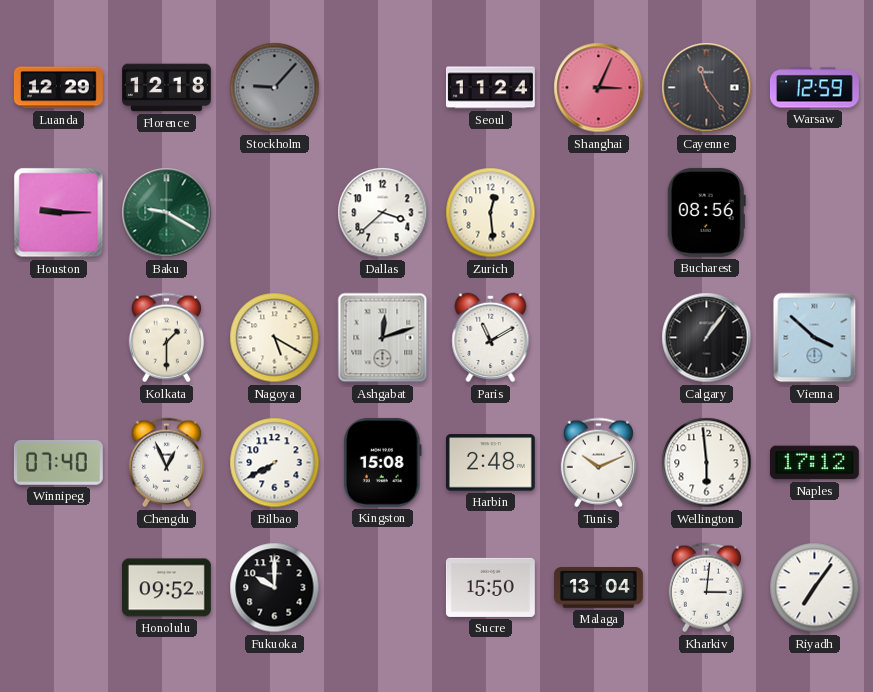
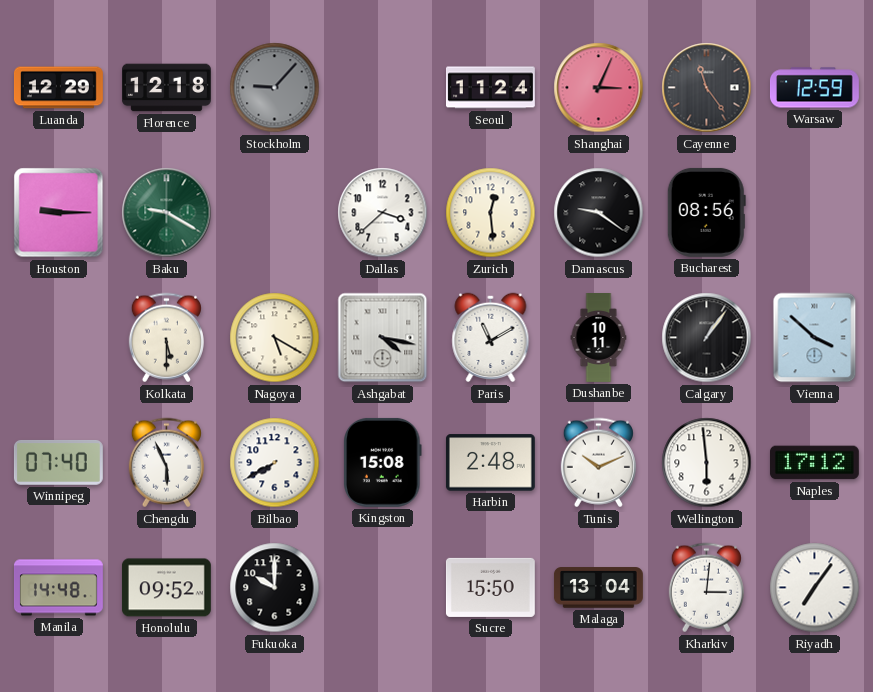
Damascus: none -> 9:21 (599, 213)
Kolkata: 1:30 -> 5:30 (166, 338)
Ashgabat: 12:12 -> 4:17 (383, 338)
Dushanbe: none -> 10:11 (599, 338)
Chengdu: 12:56 -> 5:56 (166, 463)
Manila: none -> 14:48 (58, 588)
